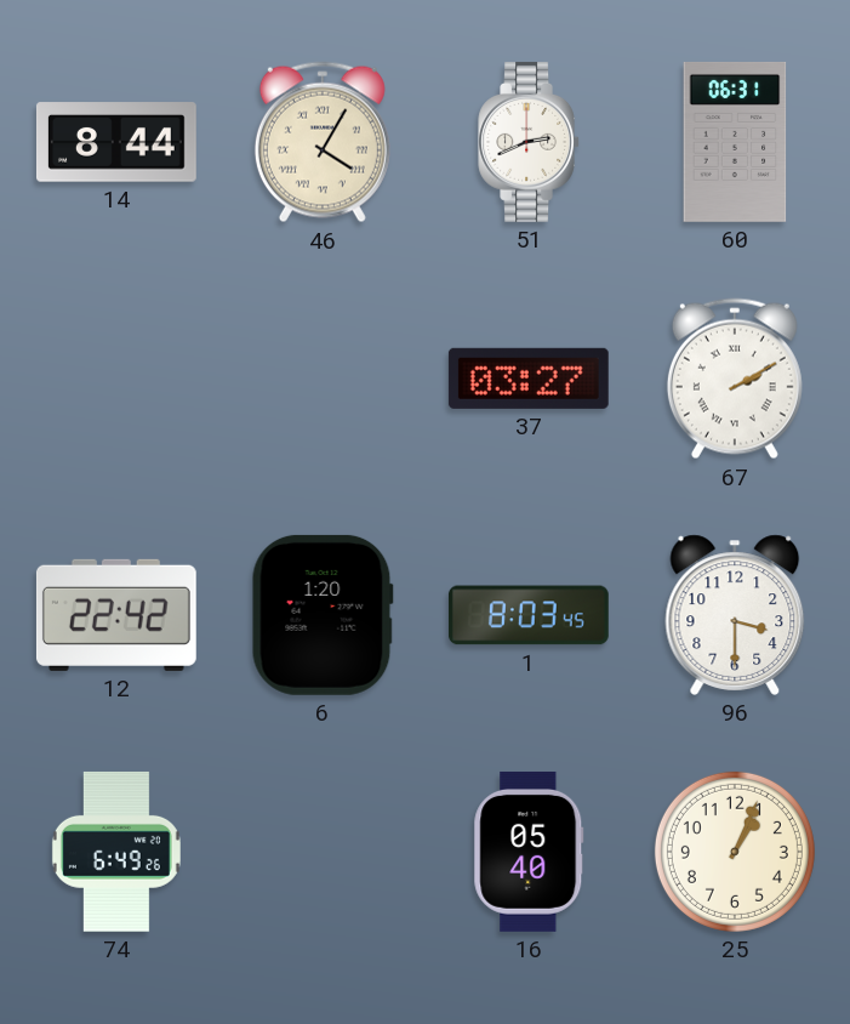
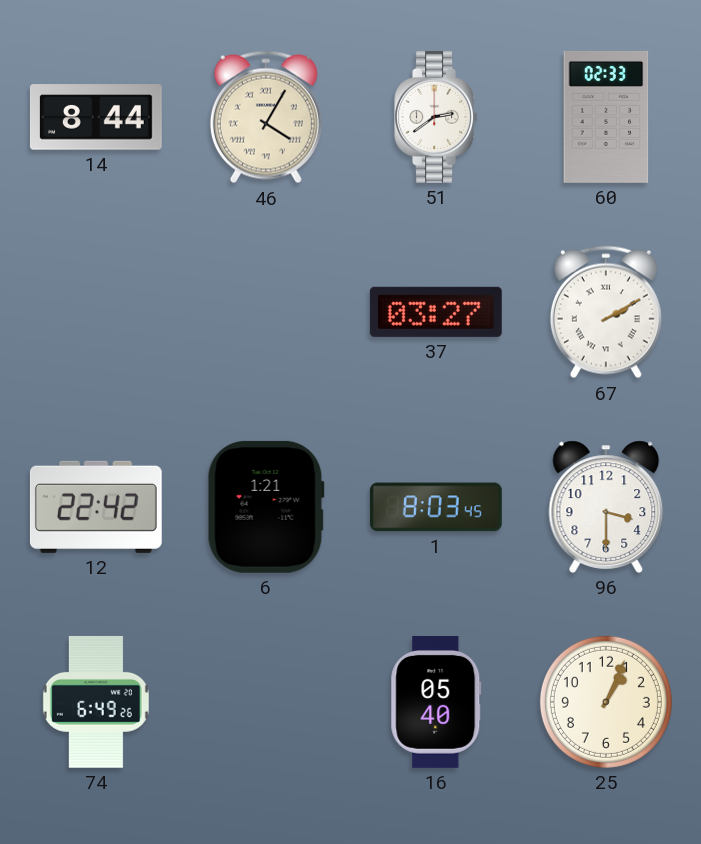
51: 2:41 -> 2:39 (436, 117)
60: 06:31 -> 02:33 (606, 117)
6: 1:20 -> 1:21 (266, 507)
